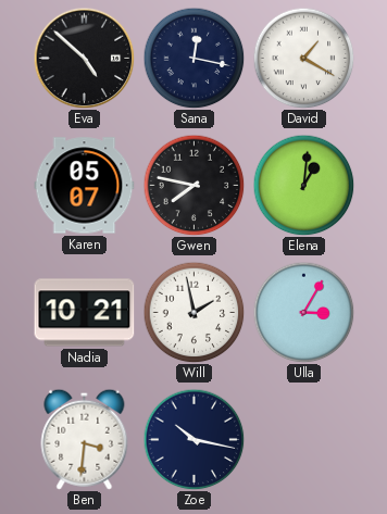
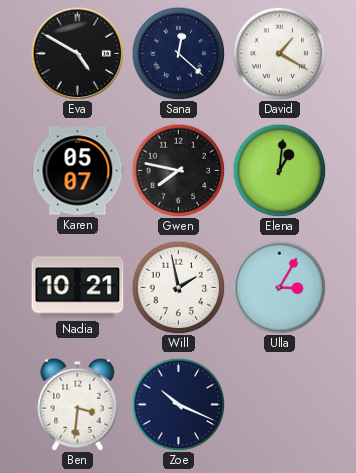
Eva: 4:52 -> 4:50 (77, 53)
Sana: 12:17 -> 12:22 (178, 53)
Zoe: 10:17 -> 10:19 (178, 404)
